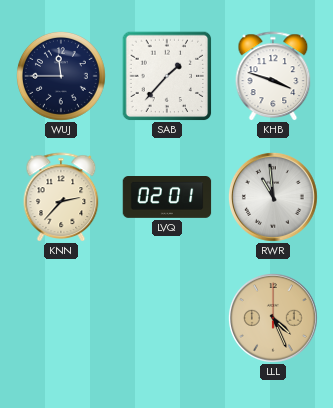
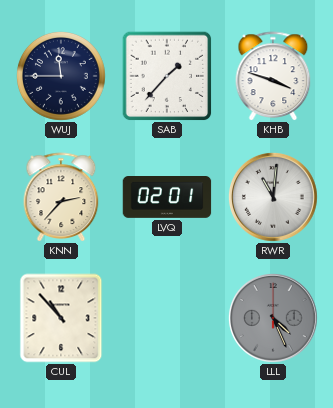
RWR: 10:59 -> 11:01 (273, 197)
CUL: none -> 10:53 (61, 318)
LLL dial: champagne -> grey (273, 318)
